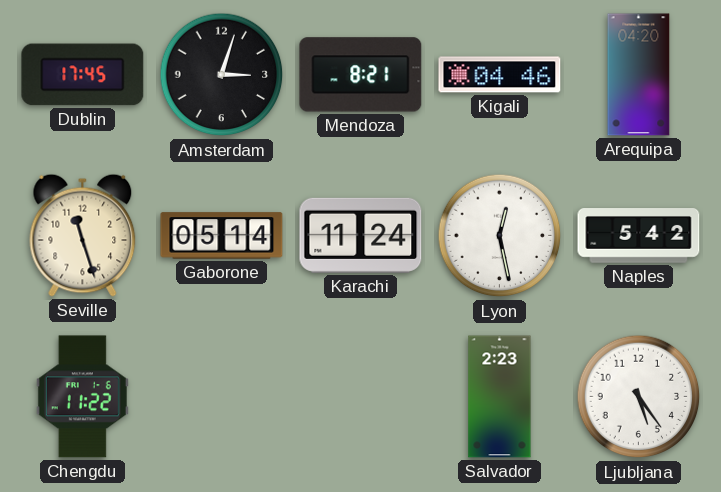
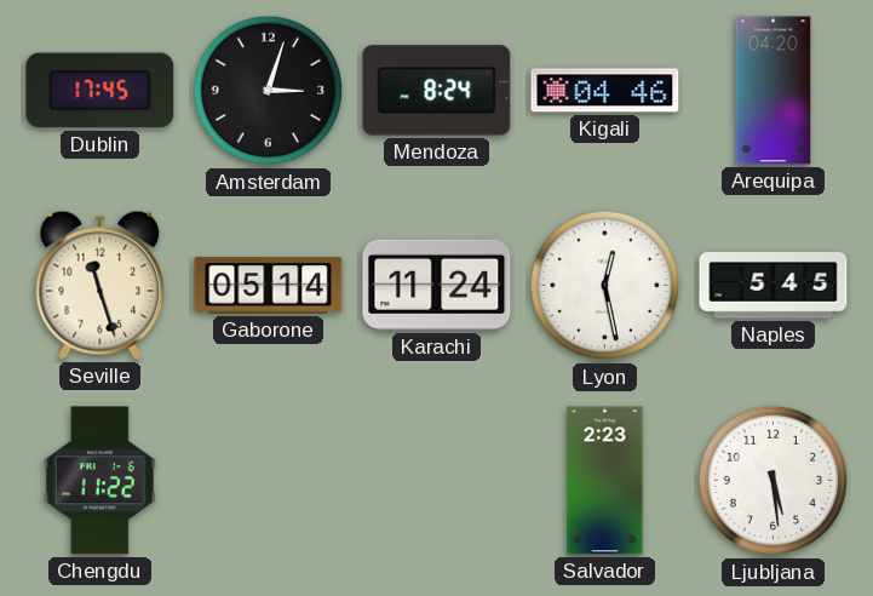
Mendoza: 8:21 -> 8:24 (437, 91)
Naples: 5:42 -> 5:45 (774, 286)
Ljubljana: 5:24 -> 5:29 (774, 481)
